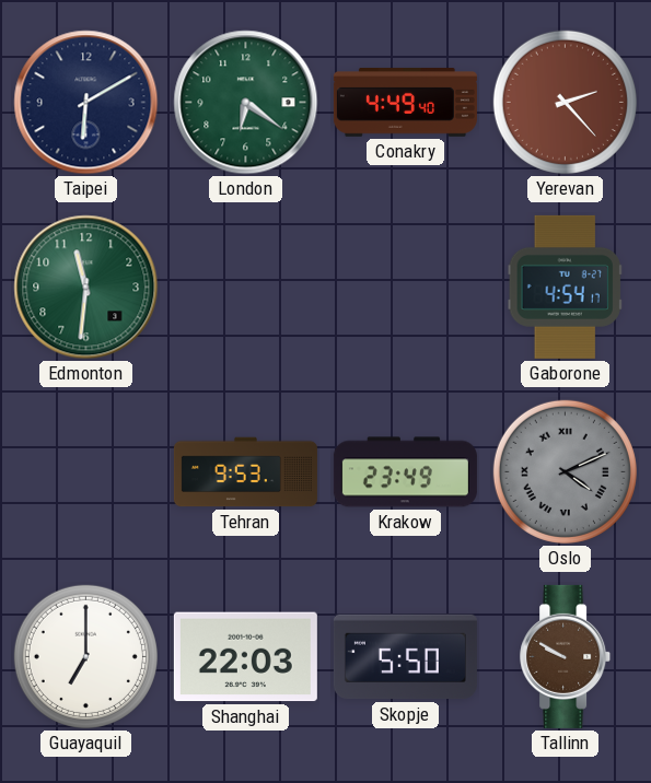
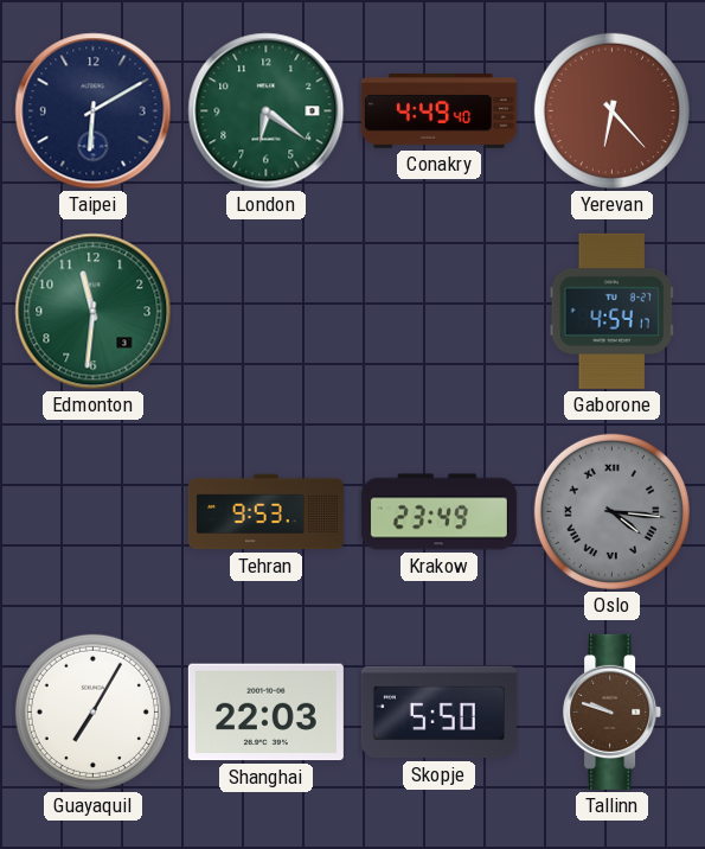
Yerevan: 2:23 -> 6:23 (611, 110)
Oslo: 4:11 -> 4:16 (611, 511)
Guayaquil: 7:00 -> 7:05 (92, 711)
Tallinn: 9:50 -> 9:48 (613, 711)
